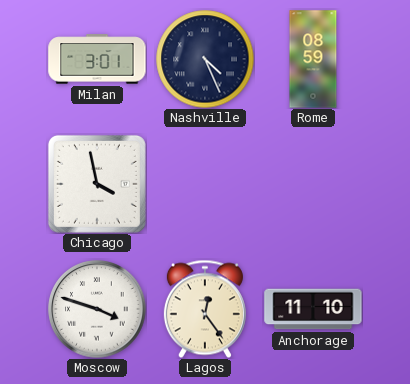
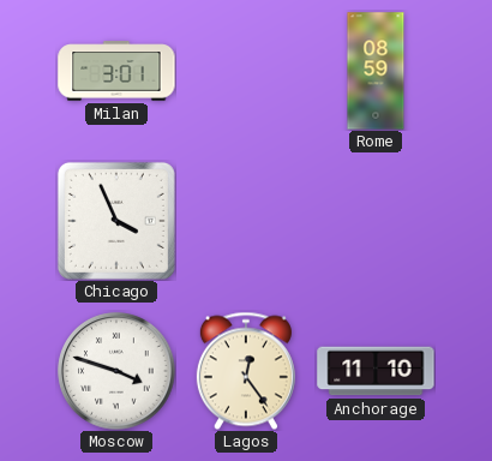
Nashville: 4:26 -> none (205, 59)
Chicago: 3:58 -> 3:56 (116, 221)
